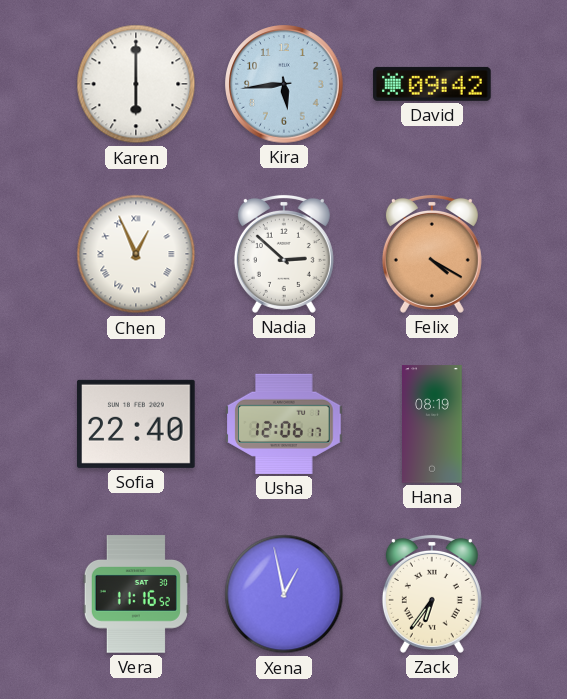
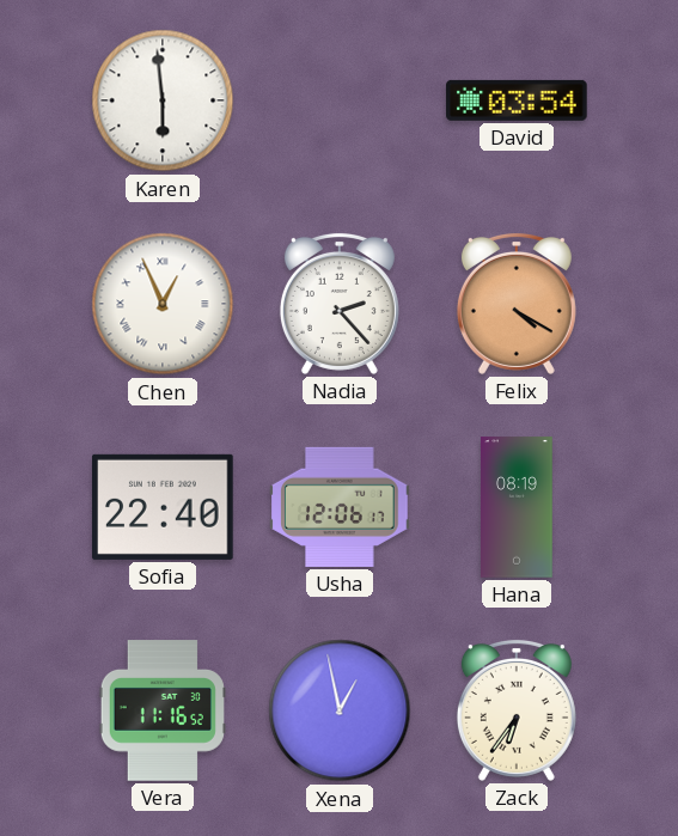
Karen: 6:00 -> 5:59 (163, 100)
Kira: 5:44 -> none (284, 84)
David: 09:42 -> 03:54 (517, 100)
Nadia: 2:52 -> 2:23 (340, 304)
